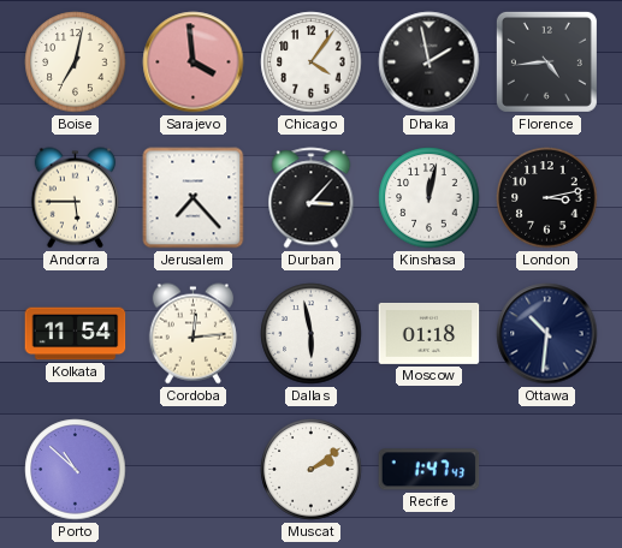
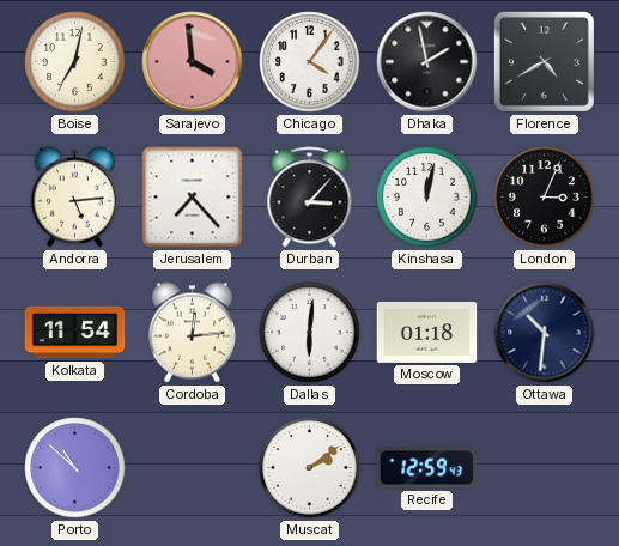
Florence: 4:44 -> 4:40 (544, 61)
Andorra: 5:45 -> 5:14 (74, 198)
London: 3:13 -> 3:04 (545, 198)
Dallas: 5:58 -> 6:01 (310, 333)
Recife: 1:47 -> 12:59 (427, 468)
